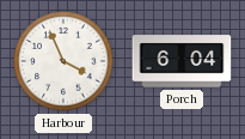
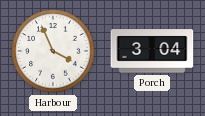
Porch: 6:04 -> 3:04 (152, 51)
